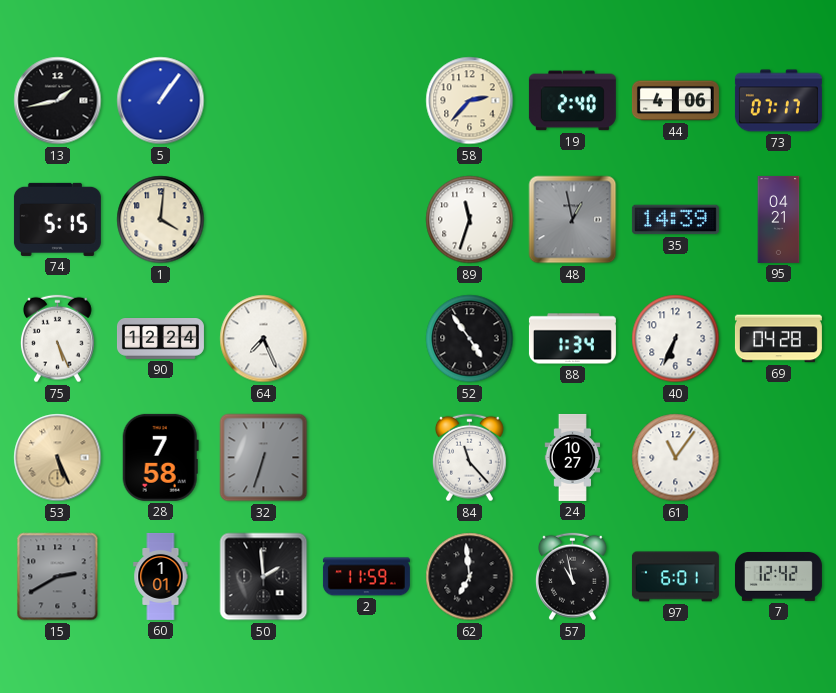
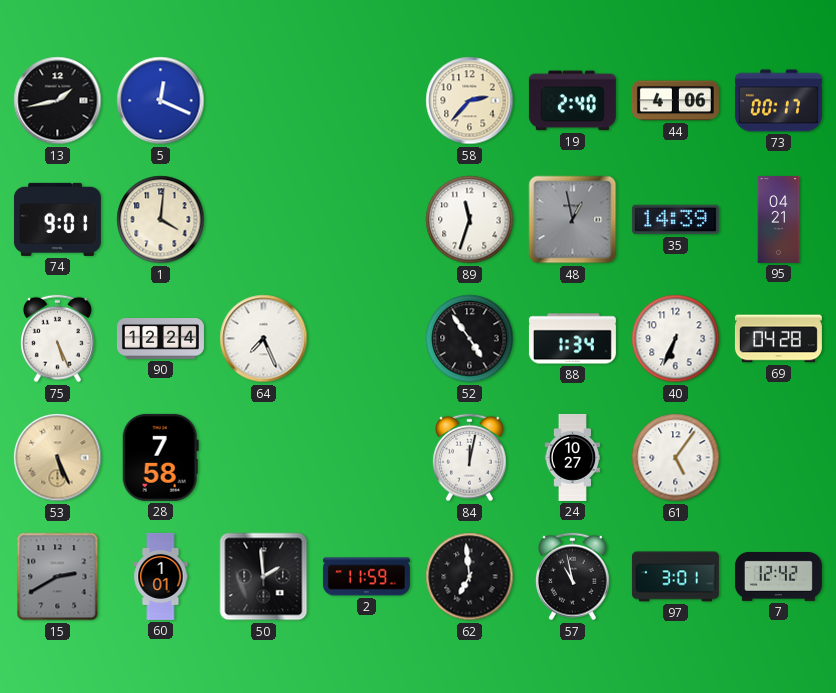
5: 1:06 -> 12:19 (161, 101)
73: 07:17 -> 00:17 (778, 101)
74: 5:15 -> 9:01 (57, 219)
32: 6:33 -> none (264, 458)
84: 11:23 -> 12:02 (470, 458)
61: 11:06 -> 5:06 (676, 458)
97: 6:01 -> 3:01 (675, 577)
